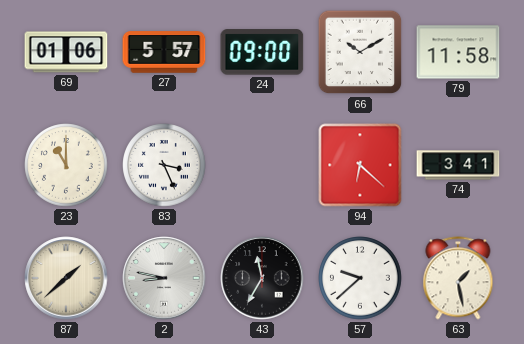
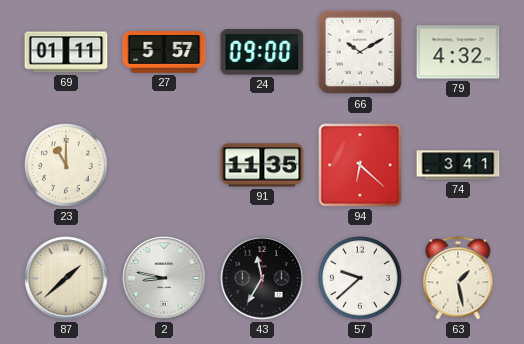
69: 01:06 -> 01:11 (66, 52)
79: 11:58 -> 4:32 (458, 52)
83: 3:26 -> none (164, 165)
91: none -> 11:35 (262, 165)
